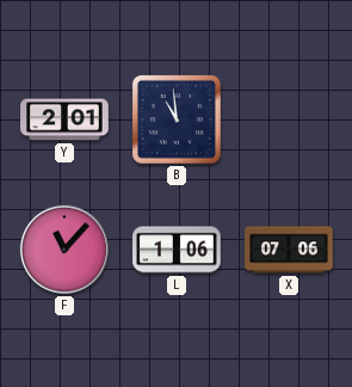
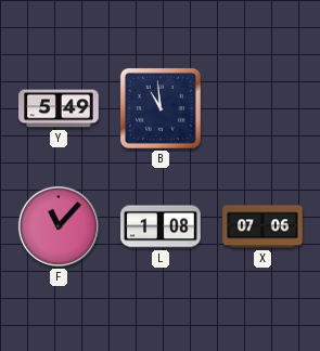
Y: 2:01 -> 5:49 (59, 108)
L: 1:06 -> 1:08 (161, 226)
